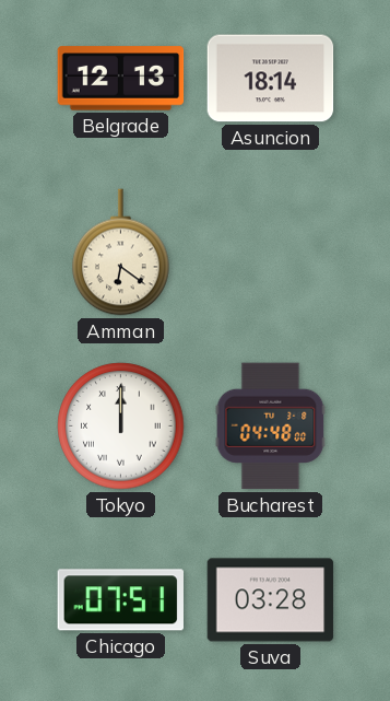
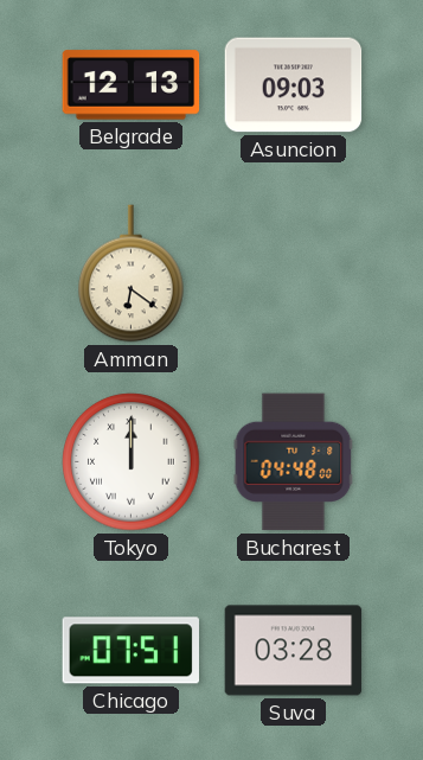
Asuncion: 18:14 -> 09:03 (294, 85)
